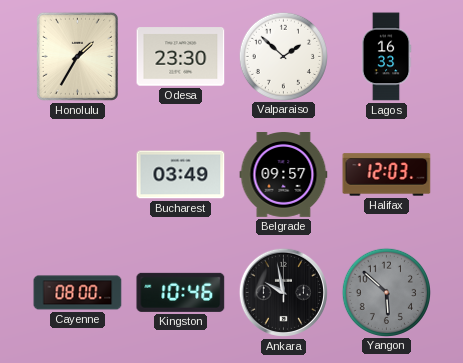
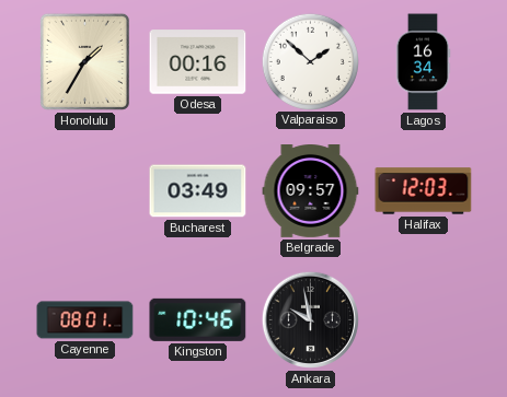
Odesa: 23:30 -> 00:16 (198, 62)
Lagos: 16:33 -> 16:34 (423, 62)
Cayenne: 08:00 -> 08:01 (85, 320)
Yangon: 5:52 -> none (386, 292)
